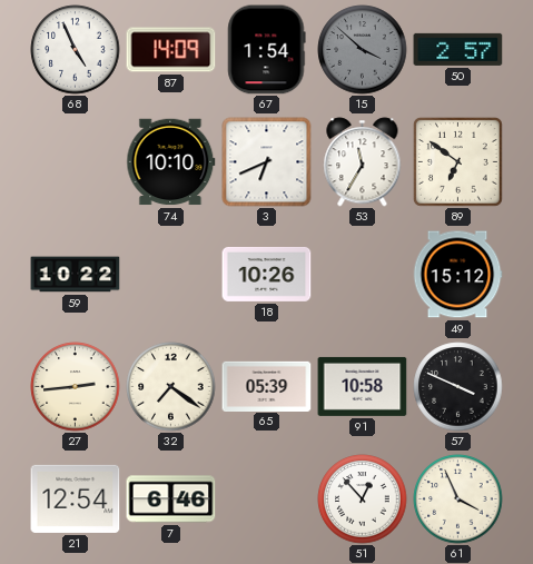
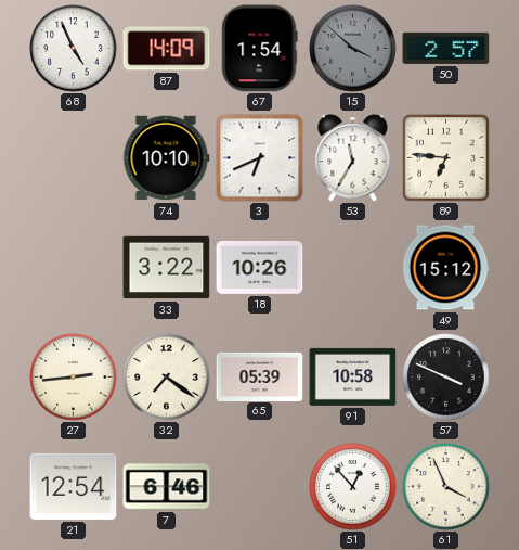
89: 6:51 -> 6:46 (446, 158)
59: 10:22 -> none (76, 275)
33: none -> 3:22 (167, 268)
